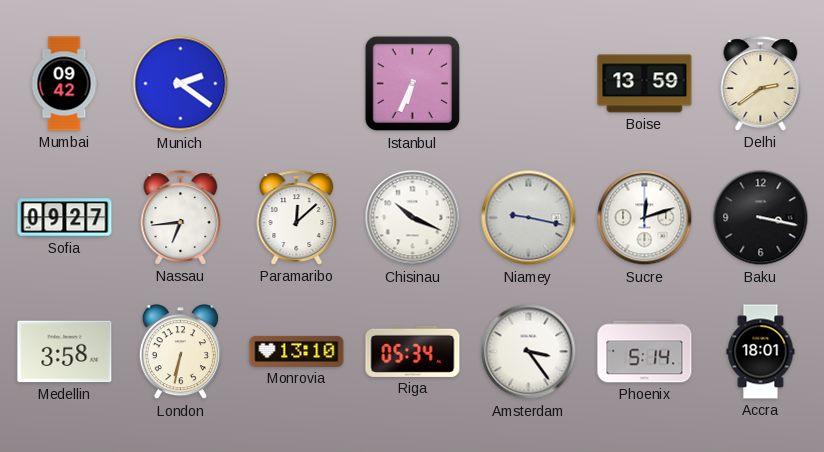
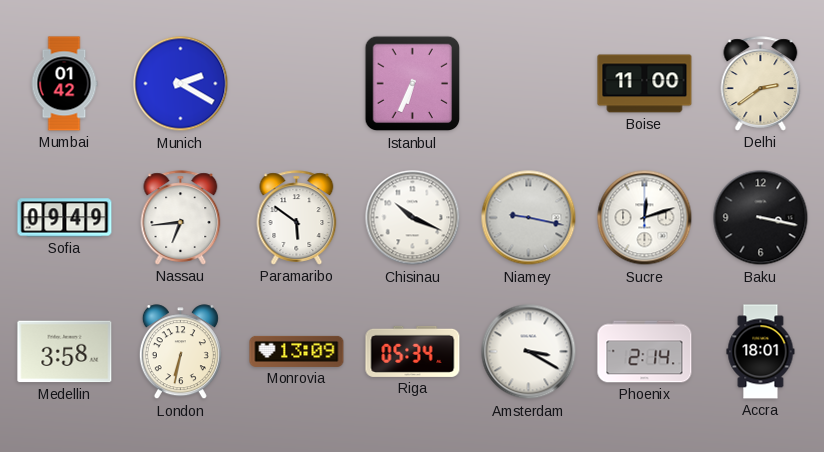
Mumbai: 09:42 -> 01:42 (64, 84)
Munich: 2:21 -> 2:20 (181, 84)
Boise: 13:59 -> 11:00 (645, 84)
Sofia: 09:27 -> 09:49 (65, 218)
Paramaribo: 12:08 -> 5:51 (297, 218)
Monrovia: 13:10 -> 13:09 (297, 351)
Amsterdam: 3:24 -> 3:20 (529, 352)
Phoenix: 5:14 -> 2:14 (645, 352)
